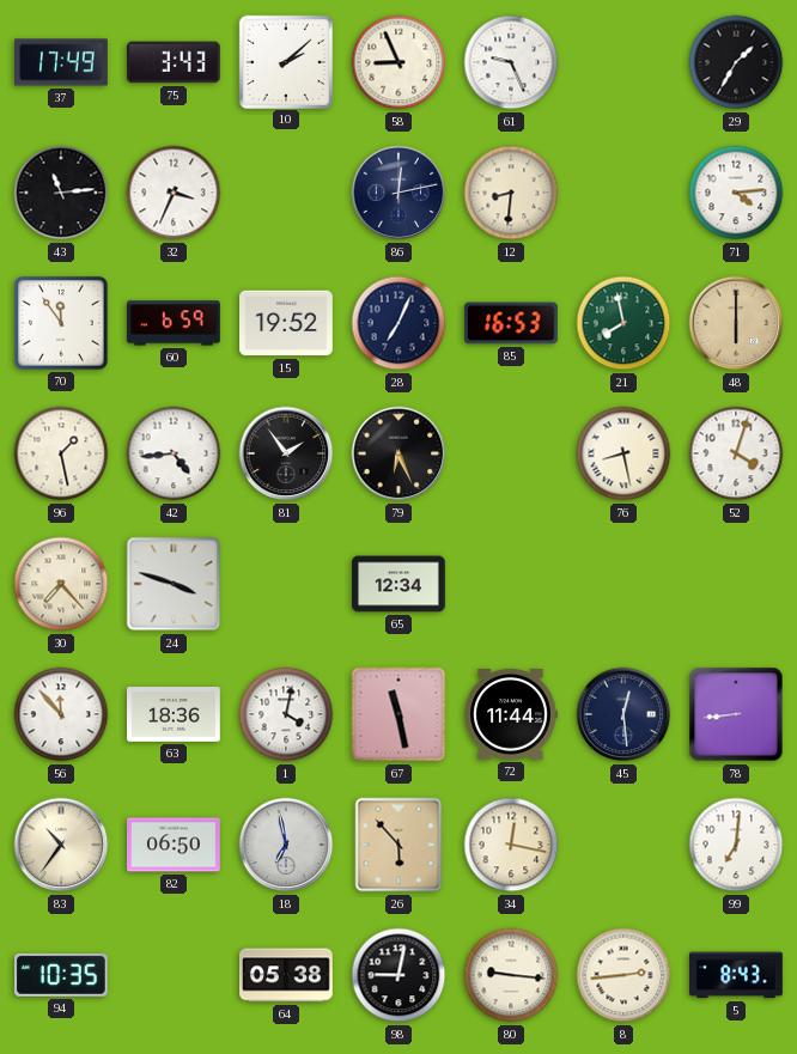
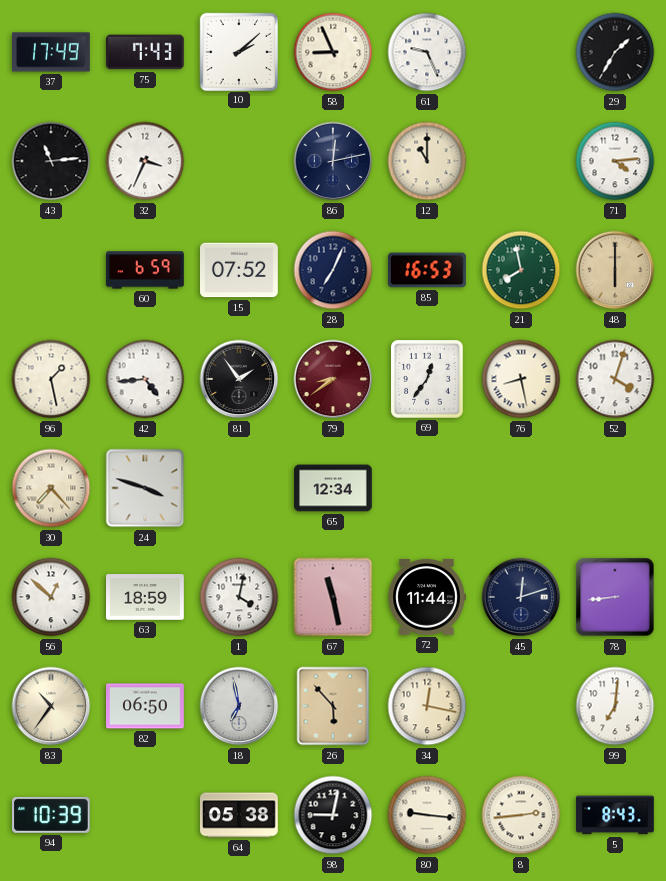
75: 3:43 -> 7:43 (146, 52)
12: 8:31 -> 11:00 (427, 161)
70: 11:54 -> none (62, 324)
15: 19:52 -> 07:52 (240, 270)
79: 6:26 -> 8:39 (333, 379)
79 dial: black -> burgundy (333, 379)
69: none -> 12:36 (428, 380)
56: 11:53 -> 12:52 (51, 597)
63: 18:36 -> 18:59 (146, 598)
45: 12:29 -> 12:12 (521, 597)
94: 10:35 -> 10:39 (52, 815)
